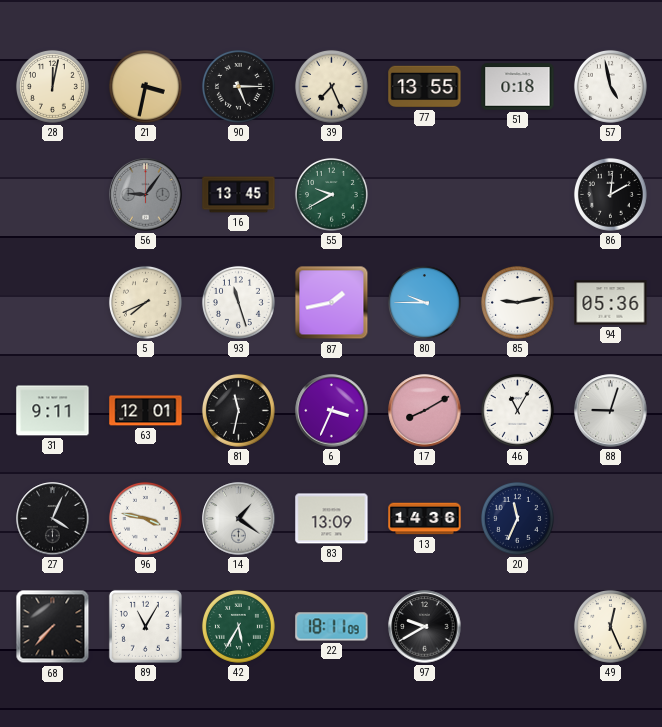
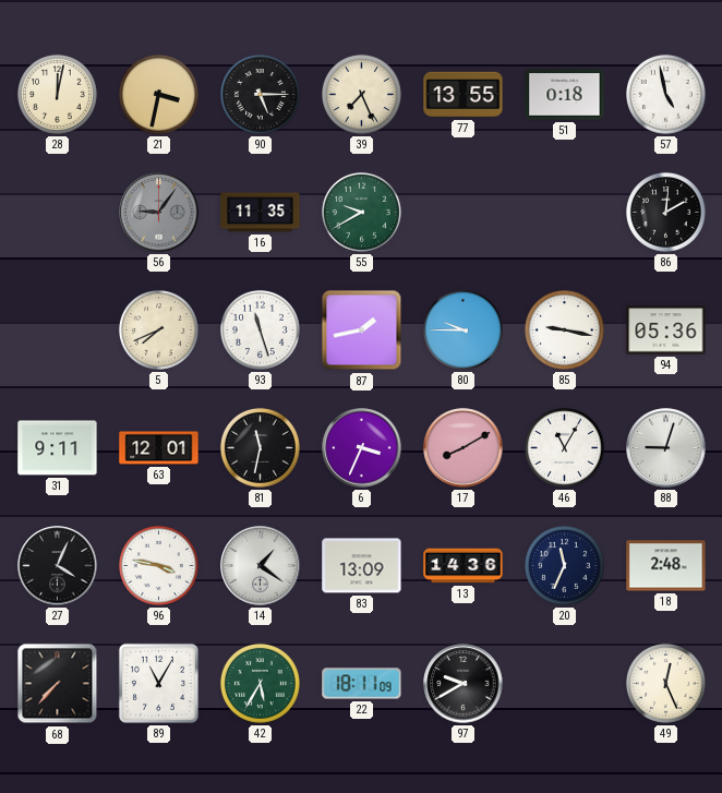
16: 13:45 -> 11:35 (261, 213)
85: 9:13 -> 9:17 (564, 329)
18: none -> 2:48 (666, 566)
